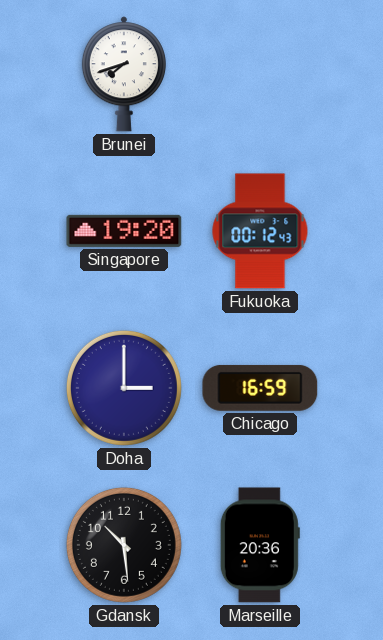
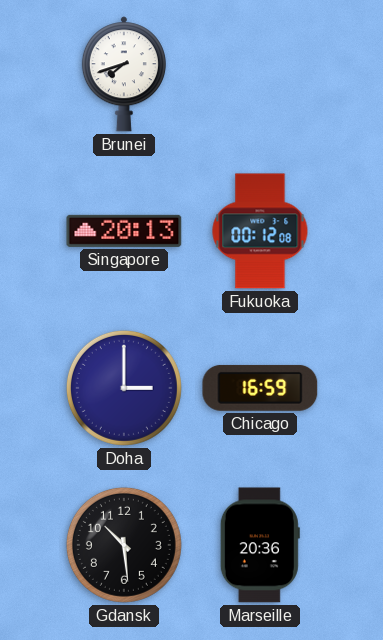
Singapore: 19:20 -> 20:13 (124, 231)
Fukuoka: 00:12:43 -> 00:12:08 (260, 231)
